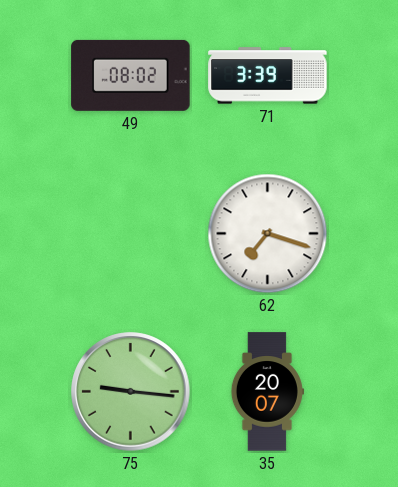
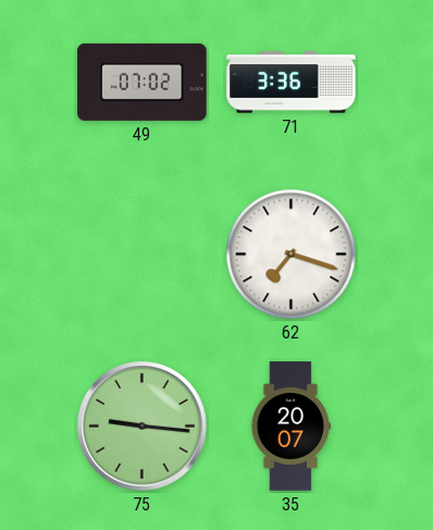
49: 08:02 -> 07:02 (143, 82)
71: 3:39 -> 3:36 (292, 83)
